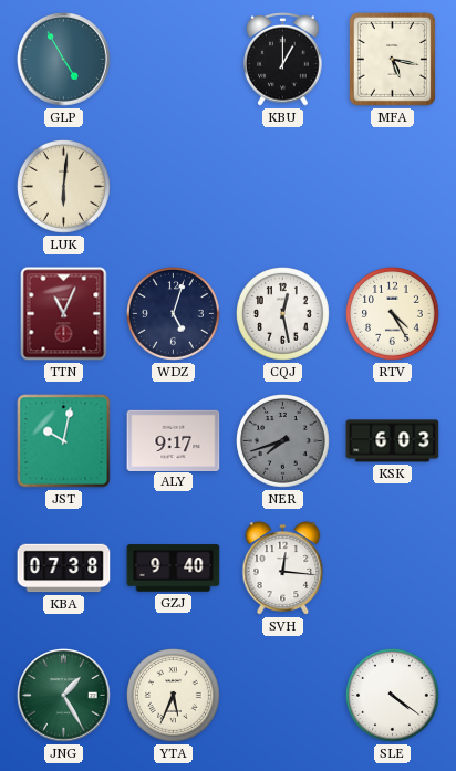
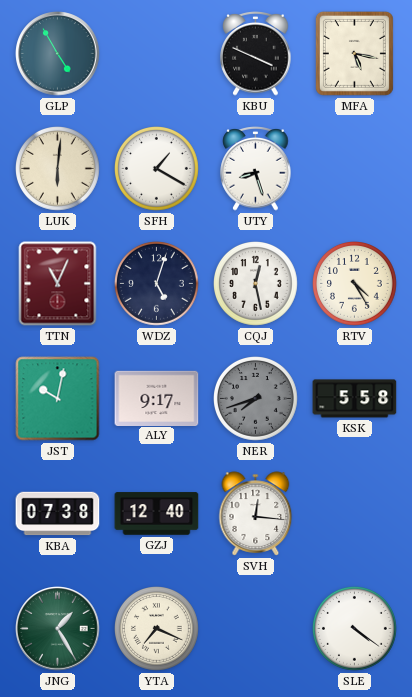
KBU: 1:00 -> 3:49 (256, 54)
SFH: none -> 1:20 (157, 169)
UTY: none -> 8:27 (256, 169)
KSK: 6:03 -> 5:58 (355, 399)
GZJ: 9:40 -> 12:40 (157, 514)
YTA: 5:34 -> 7:19 (157, 629)
